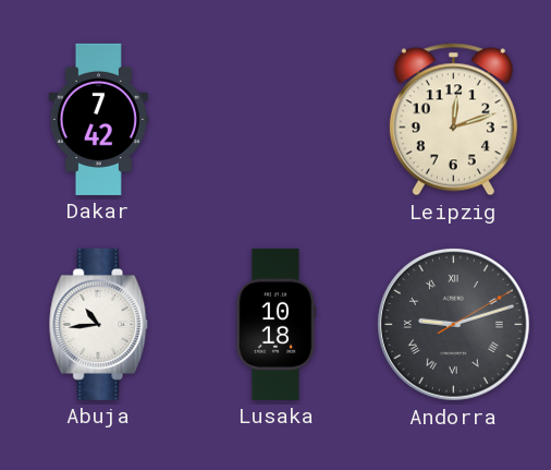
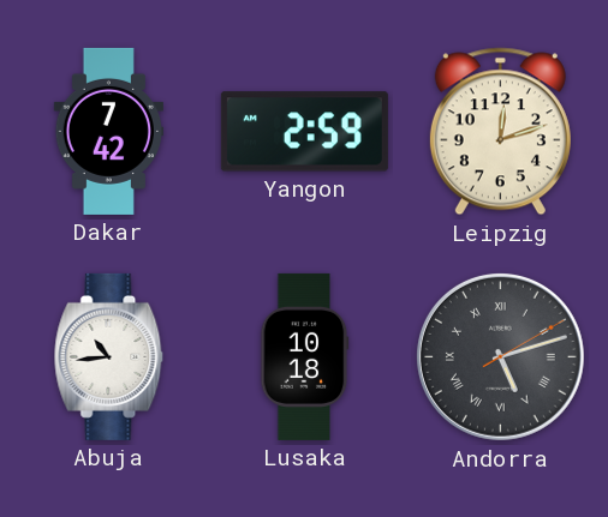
Yangon: none -> 2:59 (304, 132)
Andorra: 9:12 -> 5:12 (500, 356)
